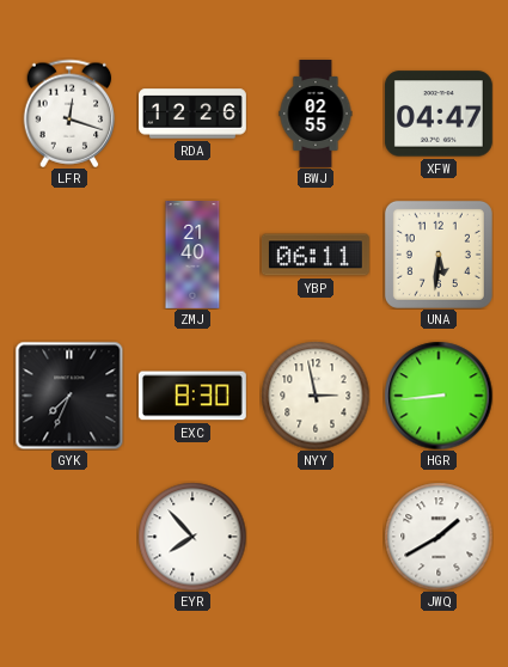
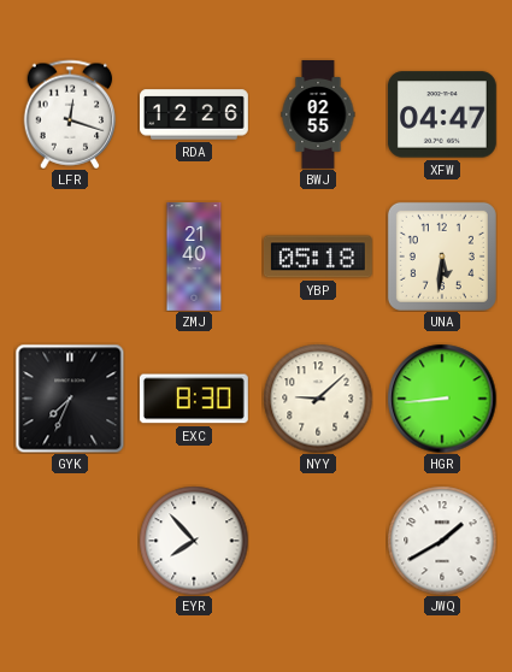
YBP: 06:11 -> 05:18 (318, 257)
NYY: 2:58 -> 9:08 (318, 399)
